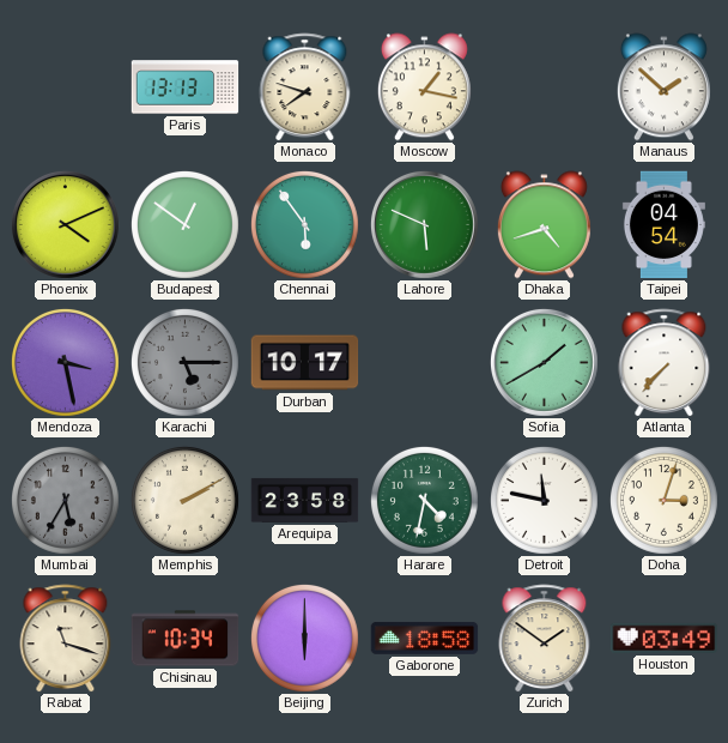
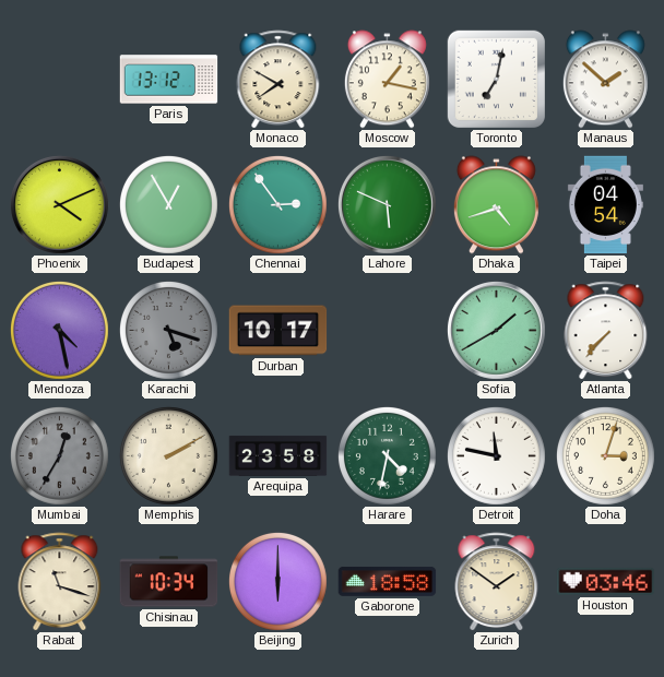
Paris: 13:13 -> 13:12 (169, 80)
Monaco: 7:48 -> 7:50 (278, 80)
Toronto: none -> 7:02 (496, 79)
Budapest: 12:51 -> 12:55 (168, 204)
Chennai: 5:54 -> 2:54 (277, 204)
Mendoza: 3:28 -> 4:28 (59, 330)
Karachi: 5:15 -> 5:18 (168, 330)
Mumbai: 5:35 -> 12:35 (59, 455)
Houston: 03:49 -> 03:46 (606, 581)
